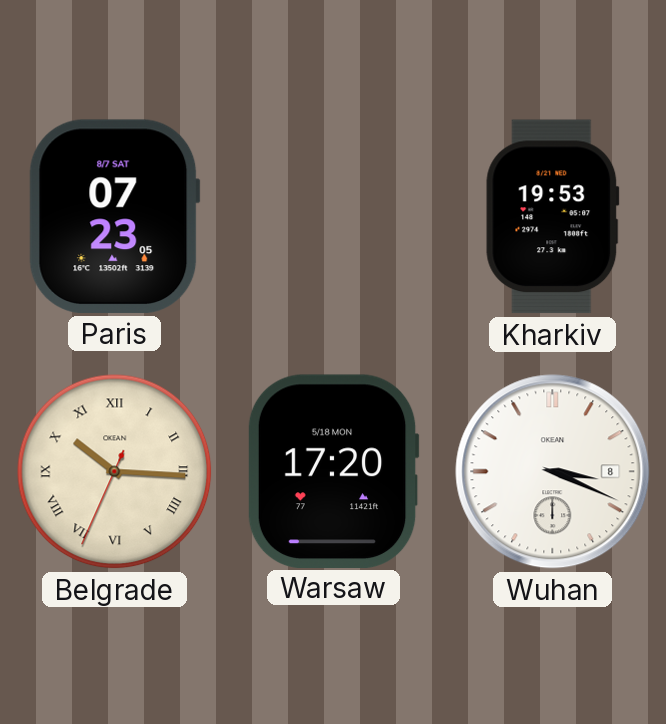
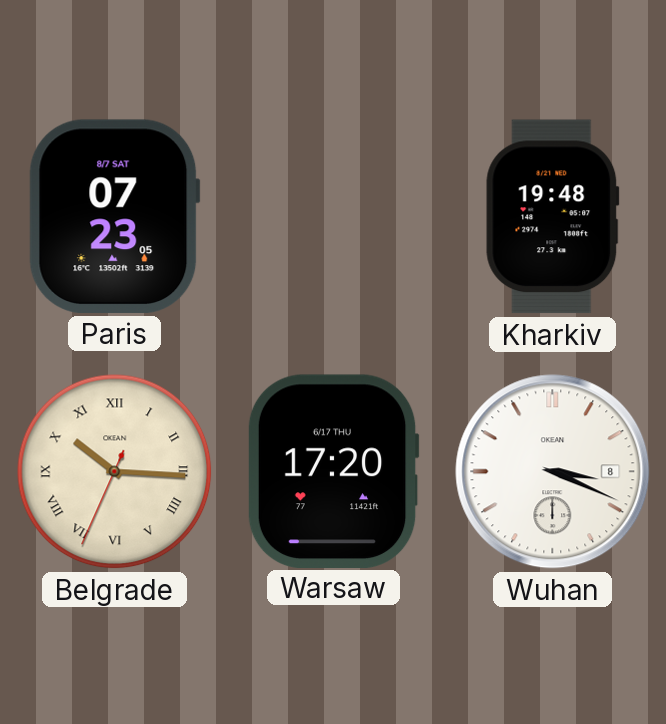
Kharkiv: 19:53 -> 19:48 (553, 217)
Warsaw date: 5/18 MON -> 6/17 THU (333, 471)
